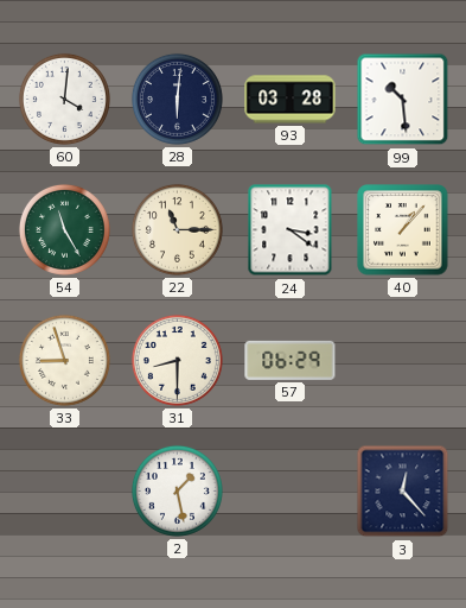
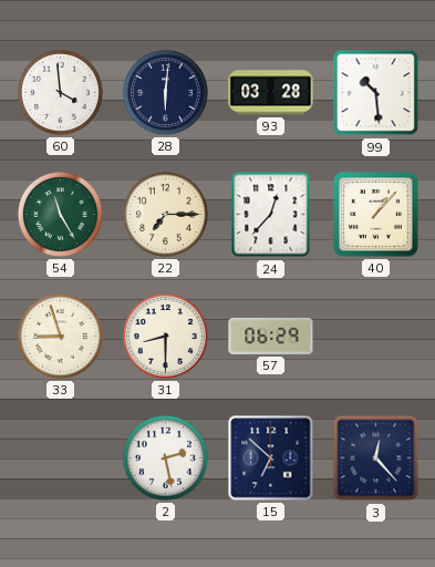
60: 4:01 -> 3:59 (60, 92)
22: 11:15 -> 7:15 (165, 214)
24: 3:21 -> 12:37 (271, 215)
2: 1:28 -> 2:28 (165, 457)
15: none -> 6:52 (271, 458)
